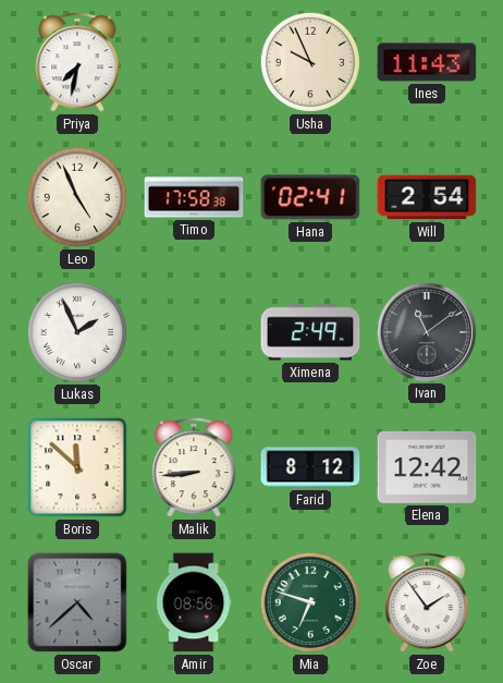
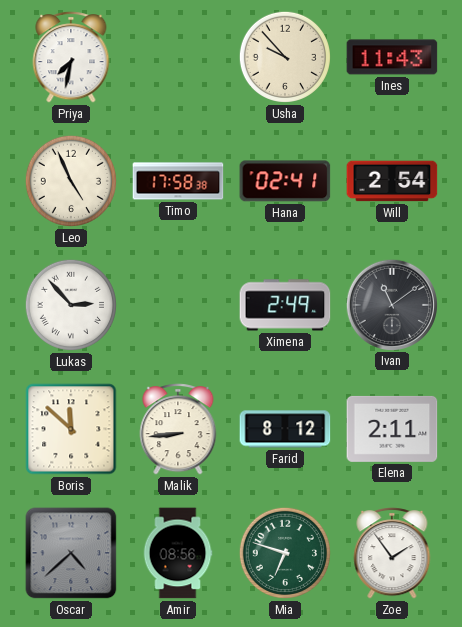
Usha: 9:56 -> 9:53 (285, 57)
Lukas: 1:56 -> 2:53 (71, 305)
Elena: 12:42 -> 2:11 (392, 429)
